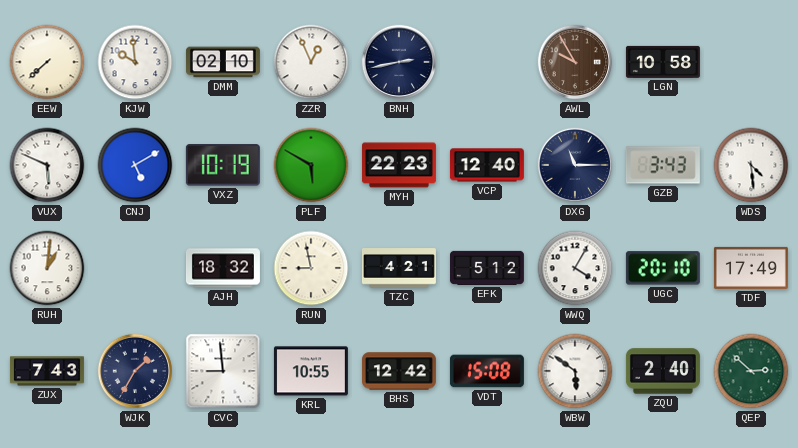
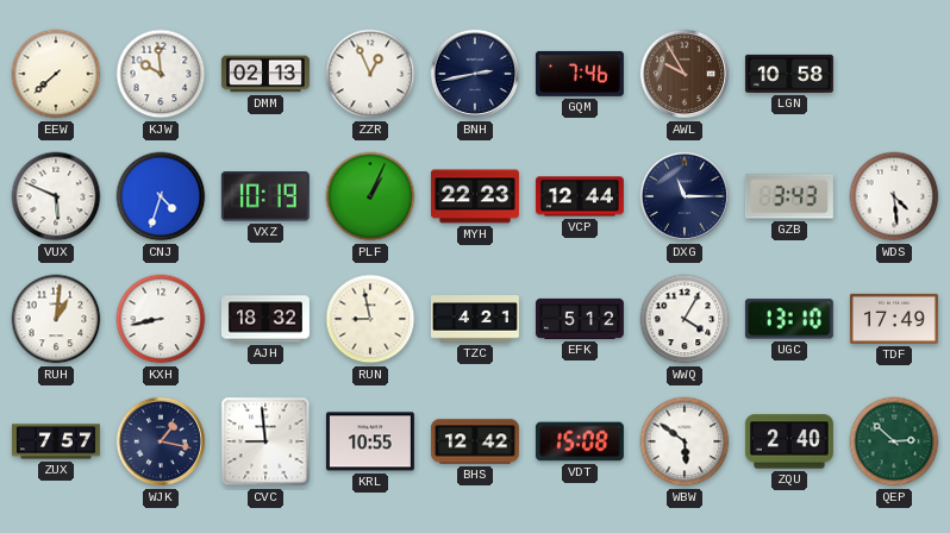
DMM: 02:10 -> 02:13 (265, 74)
GQM: none -> 7:46 (580, 74)
CNJ: 5:10 -> 4:33 (161, 196)
PLF: 5:50 -> 1:04 (370, 196)
VCP: 12:40 -> 12:44 (580, 196)
KXH: none -> 8:43 (161, 319)
UGC: 20:10 -> 13:10 (789, 319)
ZUX: 7:43 -> 7:57 (56, 441)
WJK: 1:35 -> 1:17 (161, 441)
